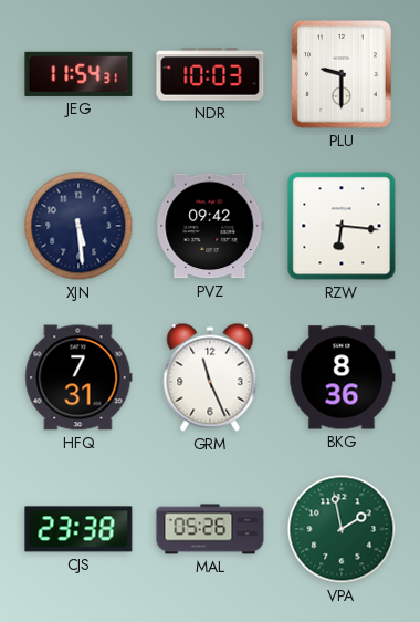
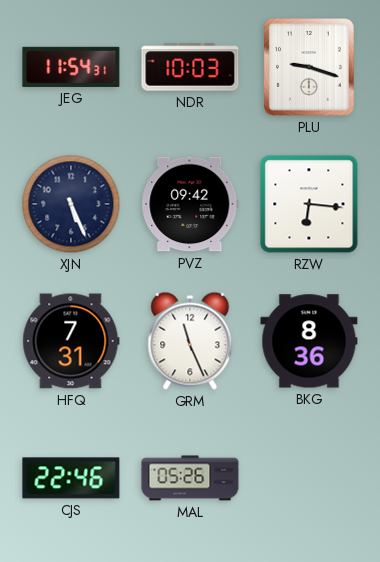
PLU: 9:30 -> 9:18 (309, 68)
XJN: 5:29 -> 5:26 (71, 204)
CJS: 23:38 -> 22:46 (71, 478)
VPA: 1:58 -> none (342, 529)
